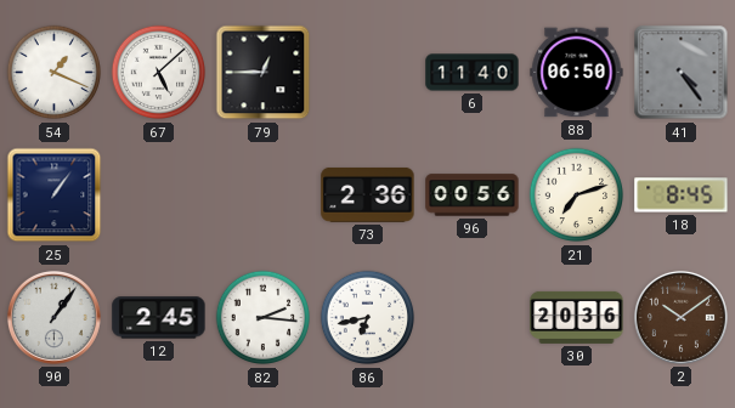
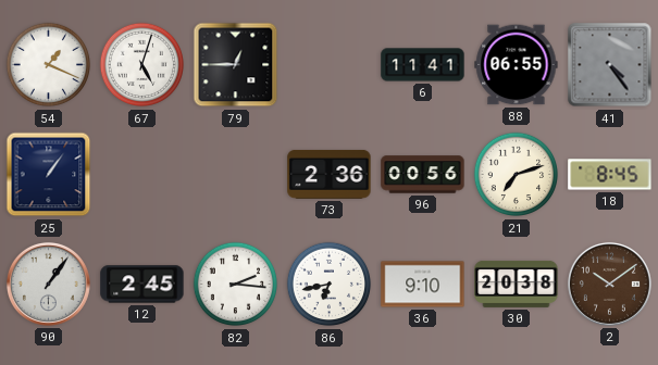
67: 5:08 -> 5:03 (142, 65)
6: 11:40 -> 11:41 (423, 65)
88: 06:50 -> 06:55 (517, 65)
36: none -> 9:10 (423, 285)
30: 20:36 -> 20:38 (517, 284)
